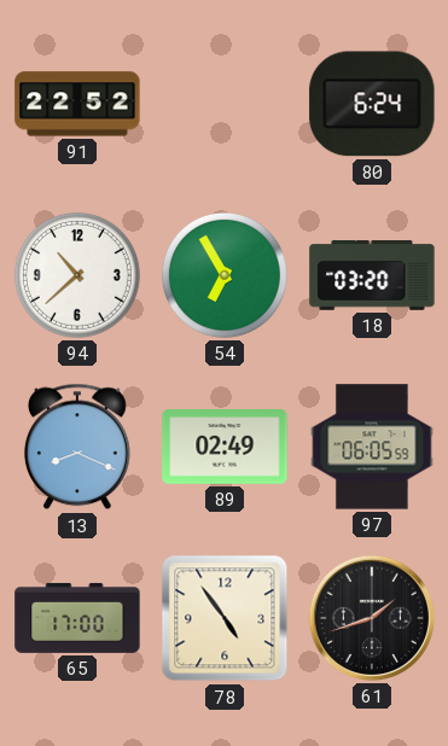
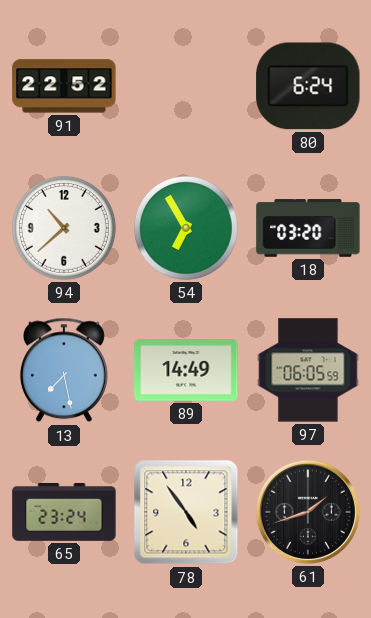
13: 8:19 -> 7:28 (64, 370)
89: 02:49 -> 14:49 (186, 371)
65: 17:00 -> 23:24 (64, 512)
